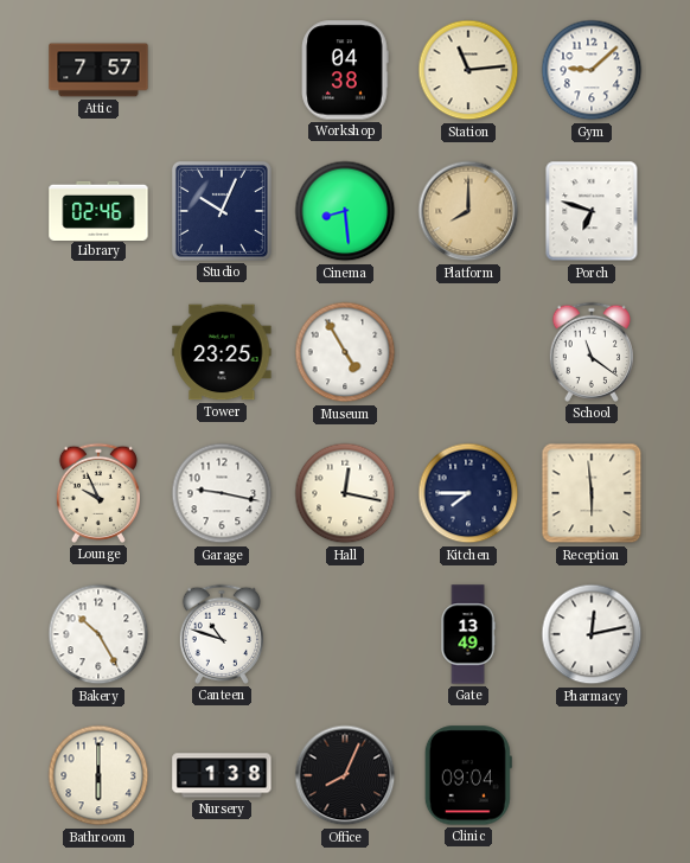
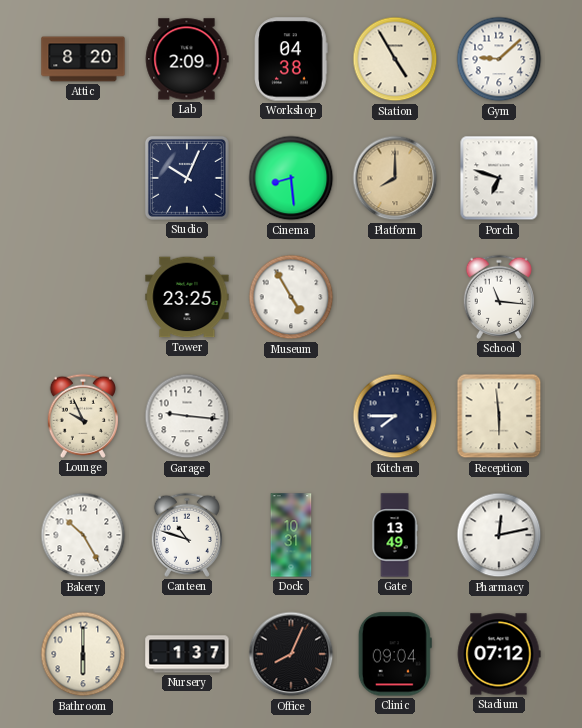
Attic: 7:57 -> 8:20 (83, 59)
Lab: none -> 2:09 (187, 59)
Station: 11:14 -> 4:55 (395, 59)
Library: 02:46 -> none (98, 210)
School: 11:21 -> 11:16 (498, 297)
Garage: 9:17 -> 9:16 (187, 416)
Hall: 12:17 -> none (345, 493)
Dock: none -> 10:31 (291, 535)
Nursery: 1:38 -> 1:37 (187, 654)
Stadium: none -> 07:12 (499, 654)
